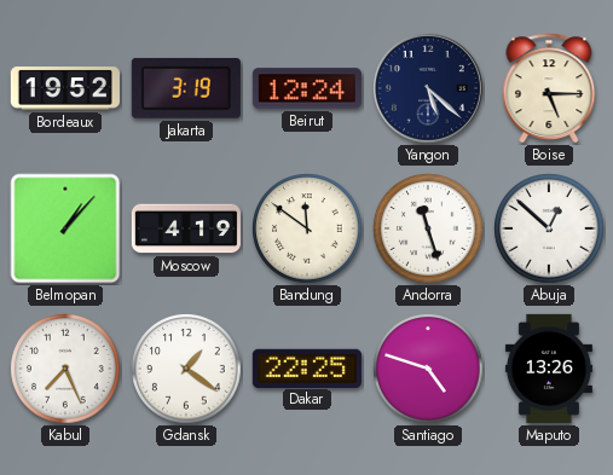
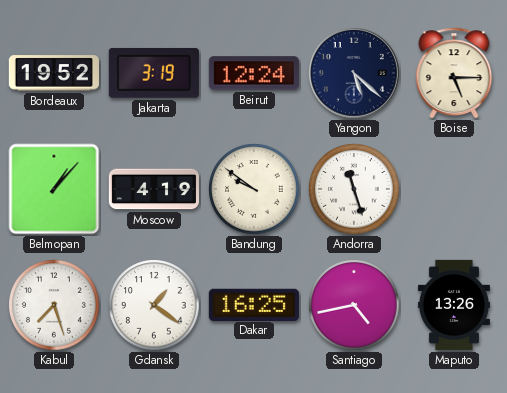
Bandung: 11:51 -> 9:51 (254, 189)
Abuja: 12:52 -> none (549, 228)
Kabul: 7:26 -> 7:27 (54, 305)
Dakar: 22:25 -> 16:25 (254, 304)
Santiago: 4:48 -> 4:43 (354, 305)
